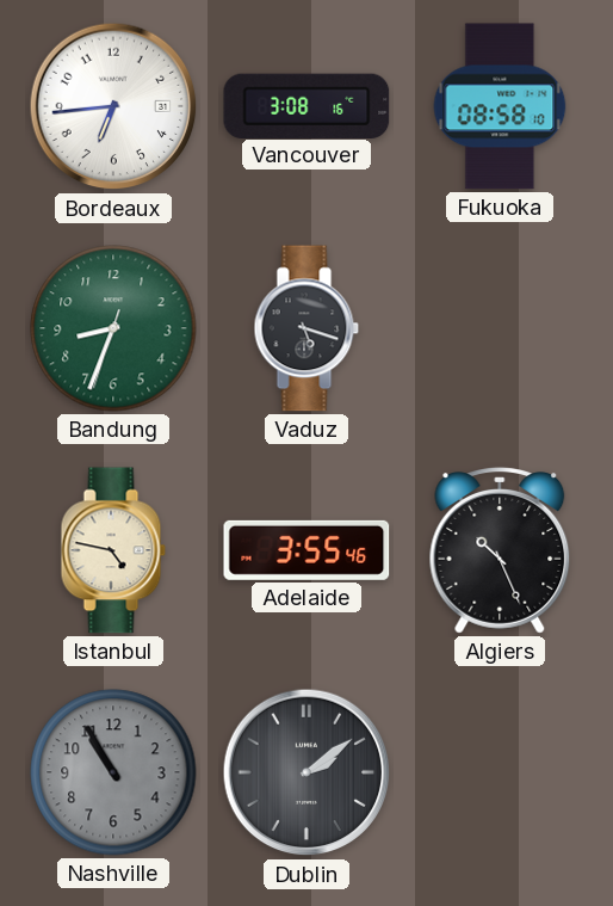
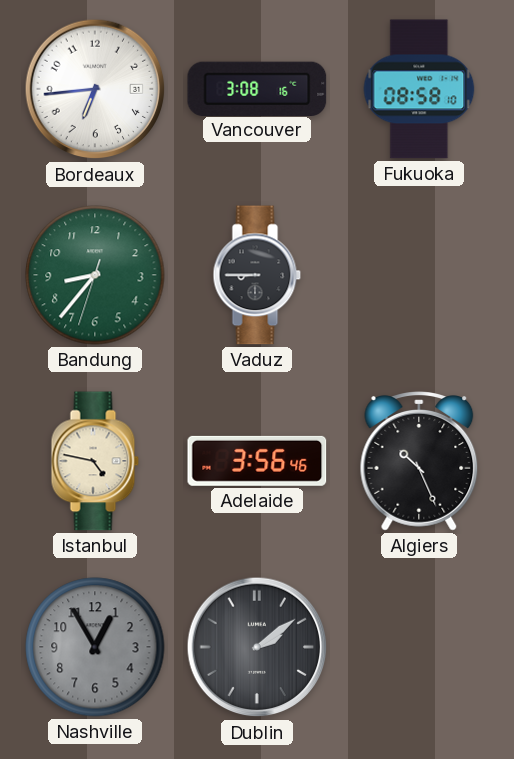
Bandung: 8:33 -> 8:36 (95, 275)
Vaduz: 5:18 -> 8:45 (257, 275)
Adelaide: 3:55 -> 3:56 (257, 461)
Nashville: 10:55 -> 12:55 (95, 647)
